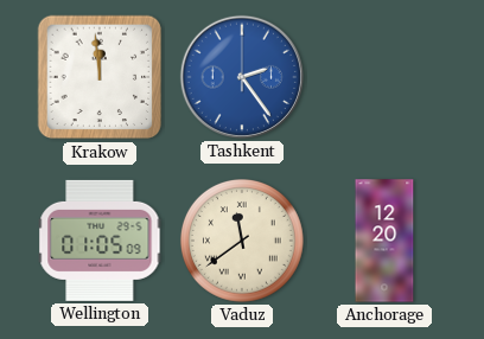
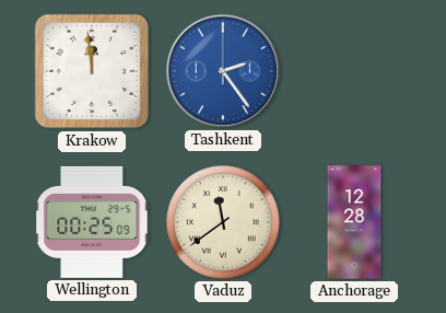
Wellington: 01:05 -> 00:25 (92, 222)
Anchorage: 12:20 -> 12:28 (354, 222)
